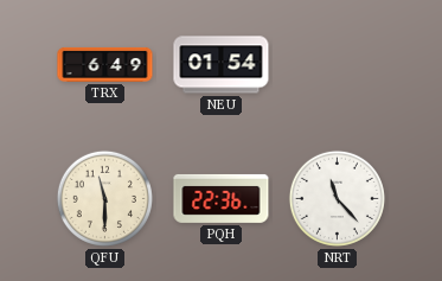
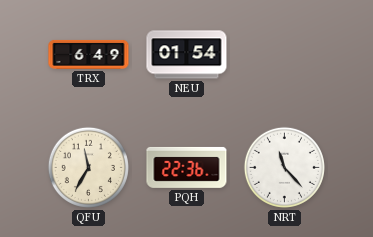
QFU: 11:30 -> 11:35 (88, 167)
